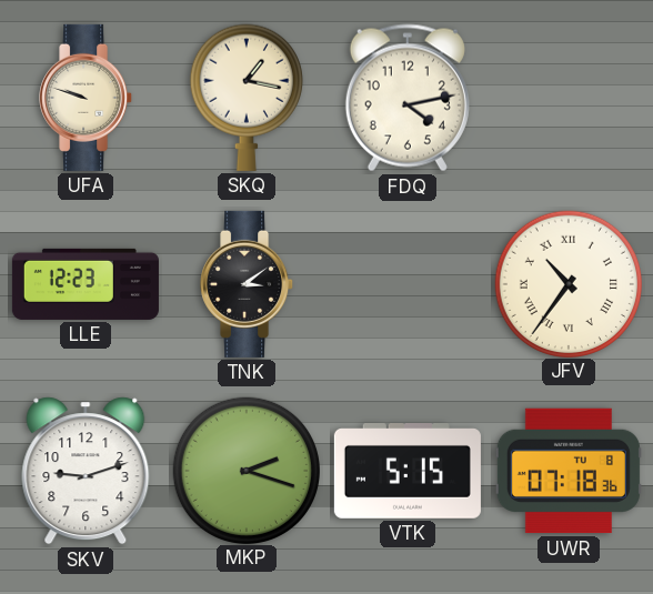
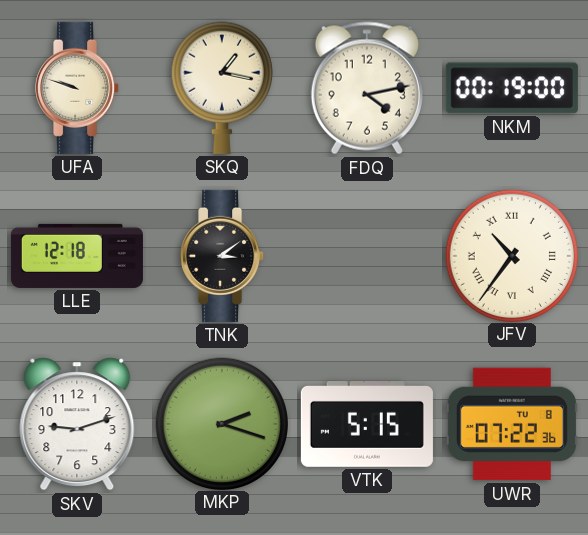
NKM: none -> 00:19 (512, 88)
LLE: 12:23 -> 12:18 (77, 256)
UWR: 07:18 -> 07:22 (512, 424)
